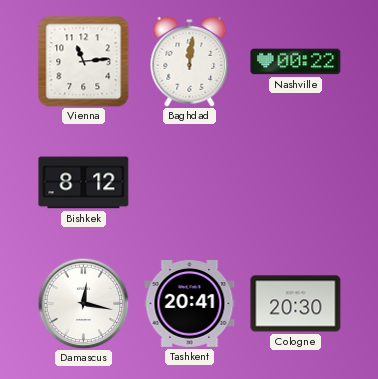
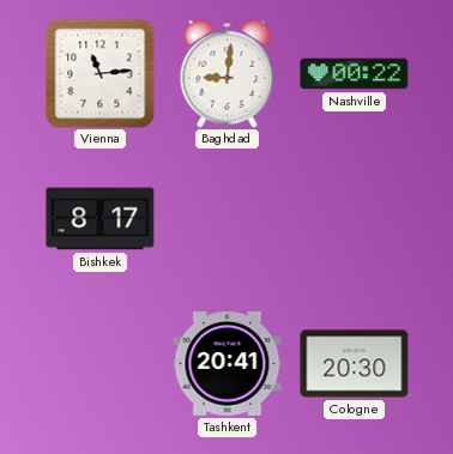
Baghdad: 12:01 -> 9:01 (228, 73)
Bishkek: 8:12 -> 8:17 (101, 219)
Damascus: 12:17 -> none (83, 303)
